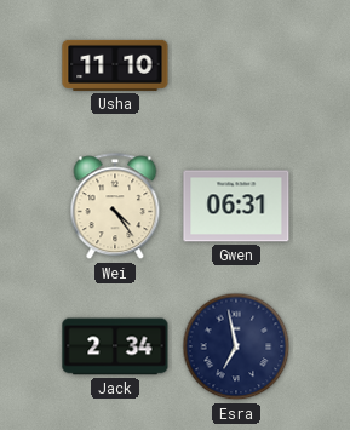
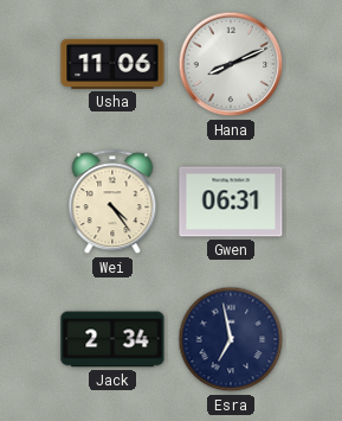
Usha: 11:10 -> 11:06 (112, 64)
Hana: none -> 8:11 (231, 64)
